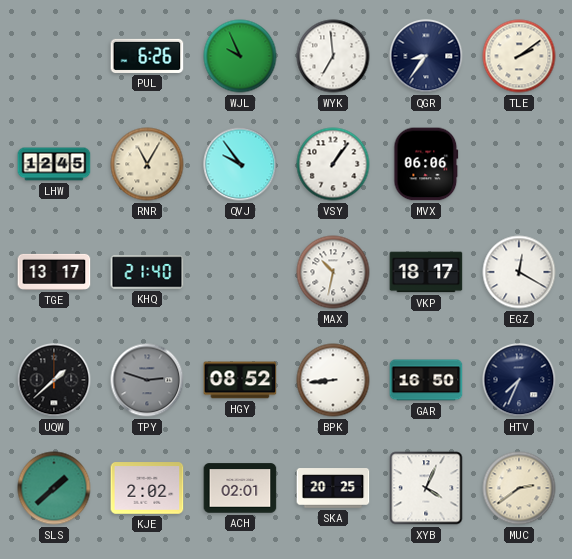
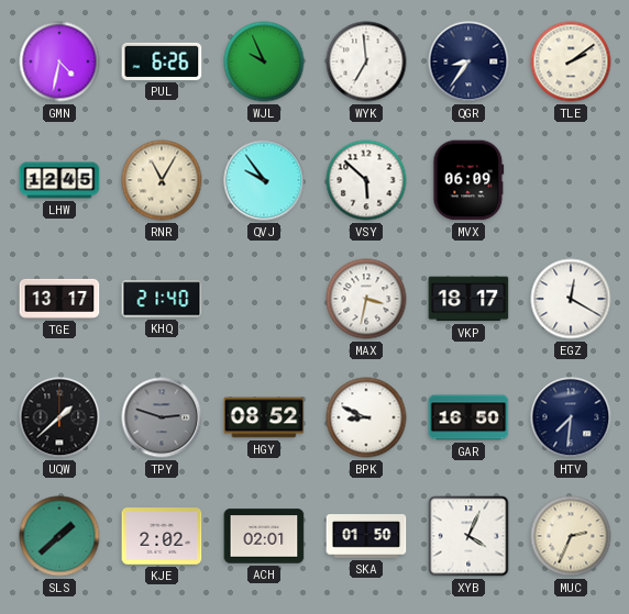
GMN: none -> 4:32 (59, 62)
VSY: 1:06 -> 5:52 (366, 180)
MVX: 06:06 -> 06:09 (468, 180)
MAX: 10:32 -> 3:32 (366, 299)
BPK: 8:44 -> 8:49 (366, 417)
HTV: 7:34 -> 7:31 (571, 417)
SKA: 20:25 -> 01:50 (366, 536)
MUC: 2:39 -> 2:34 (571, 536)
